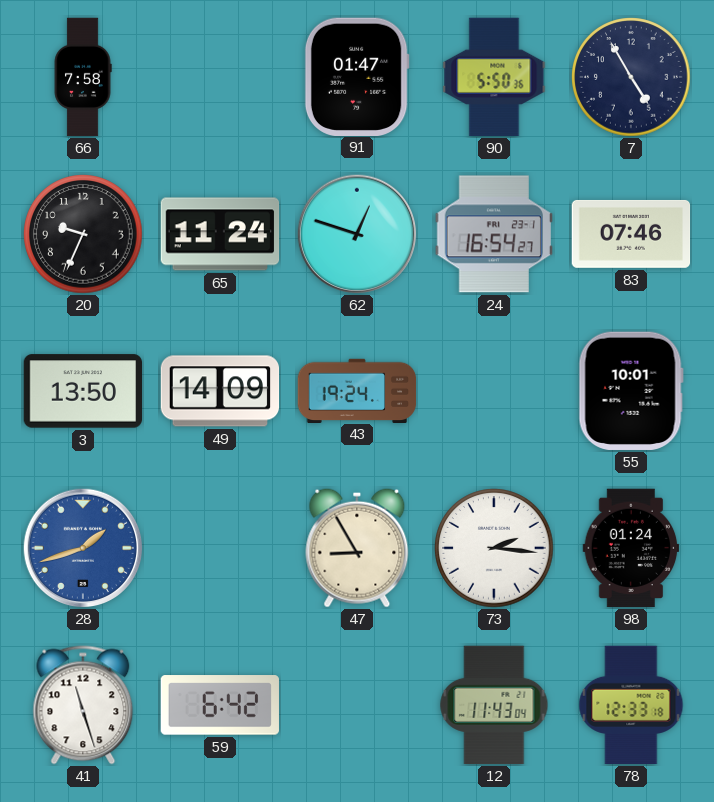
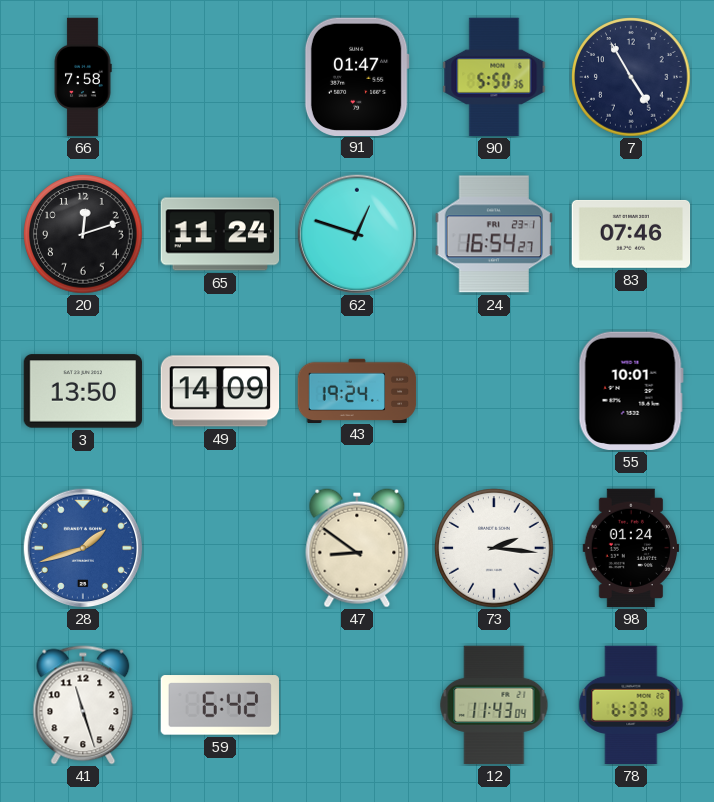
20: 9:34 -> 12:12 (83, 234)
47: 8:55 -> 8:51 (357, 548)
78: 12:33 -> 6:33 (631, 705)
